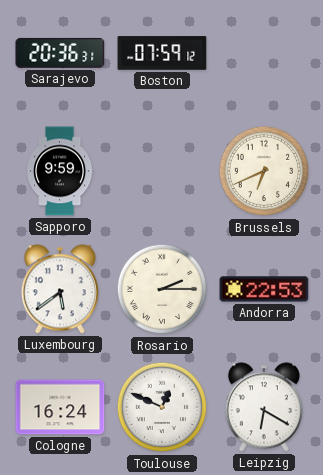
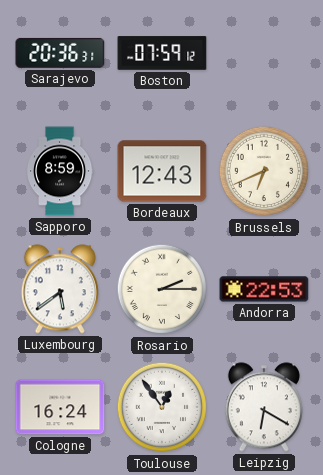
Sapporo: 9:59 -> 8:59 (61, 171)
Bordeaux: none -> 12:43 (162, 171)
Toulouse: 12:49 -> 12:54 (162, 407)
